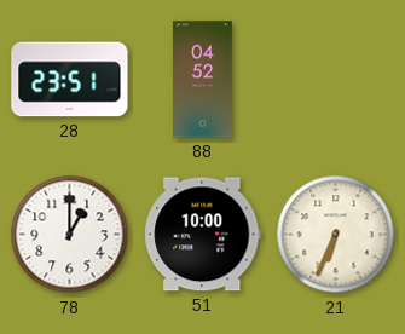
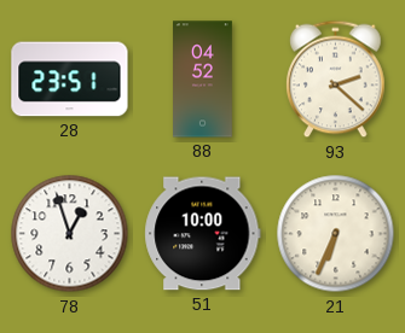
93: none -> 2:22 (336, 80)
78: 1:00 -> 12:57 (70, 234)
